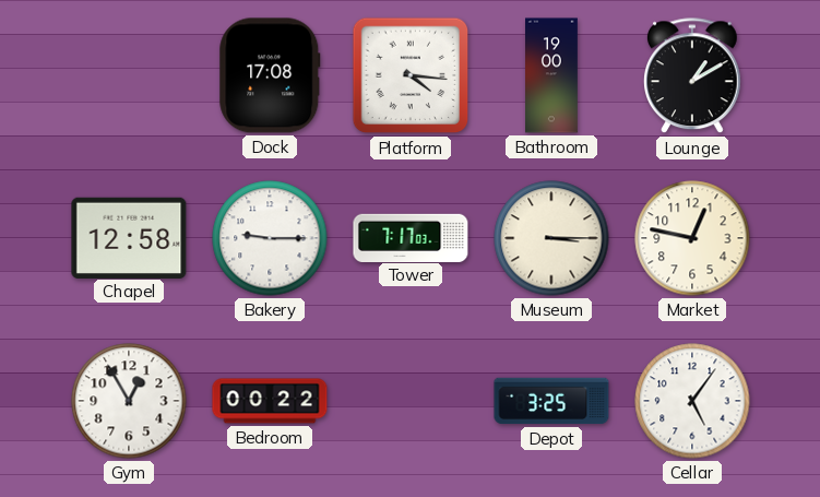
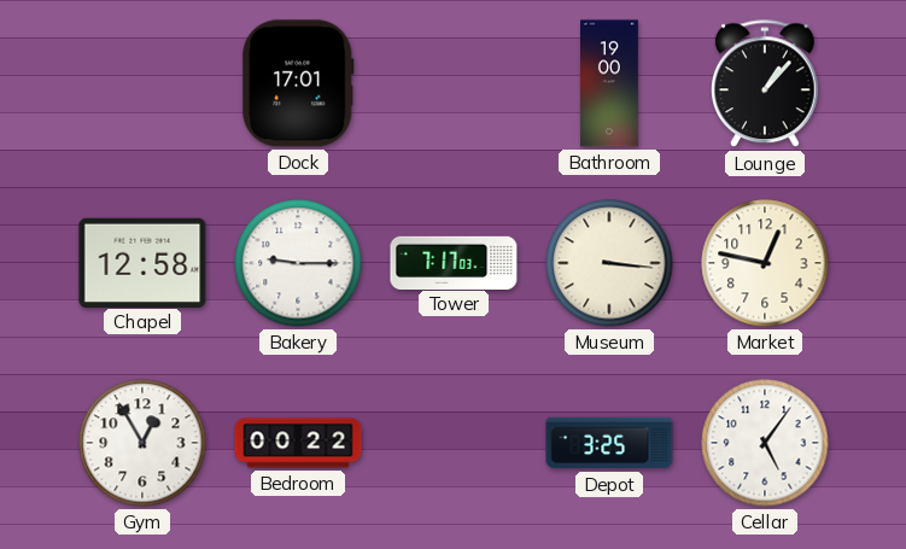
Dock: 17:08 -> 17:01 (298, 83)
Platform: 4:16 -> none (411, 75)
Lounge: 1:10 -> 1:07 (766, 84)
Museum: 3:15 -> 3:16 (609, 263)
